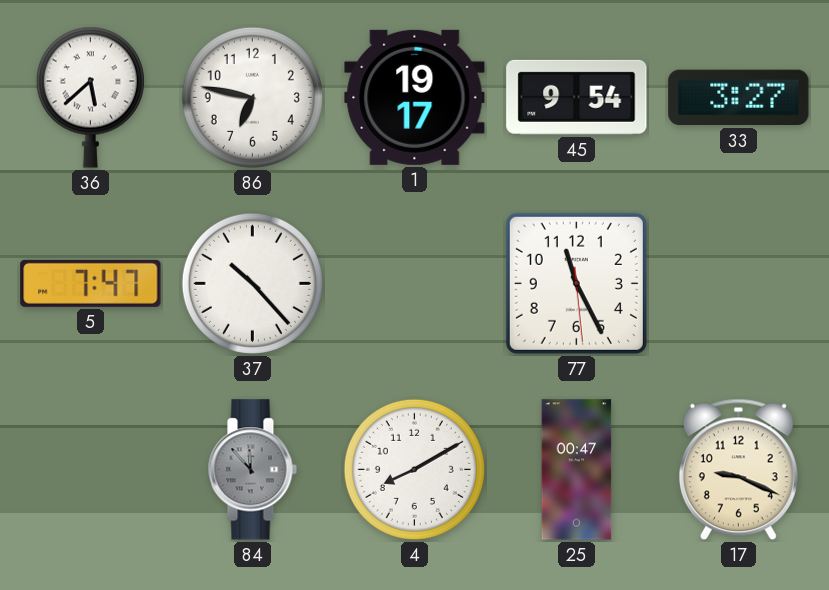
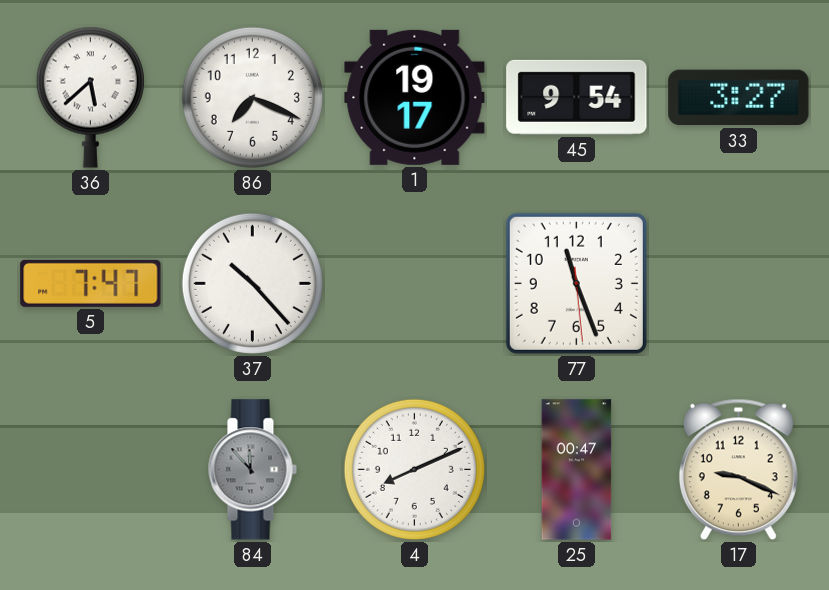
86: 6:47 -> 7:19 (252, 97)
77: 11:25 -> 11:26 (576, 283)
4: 8:10 -> 8:11 (414, 469)
